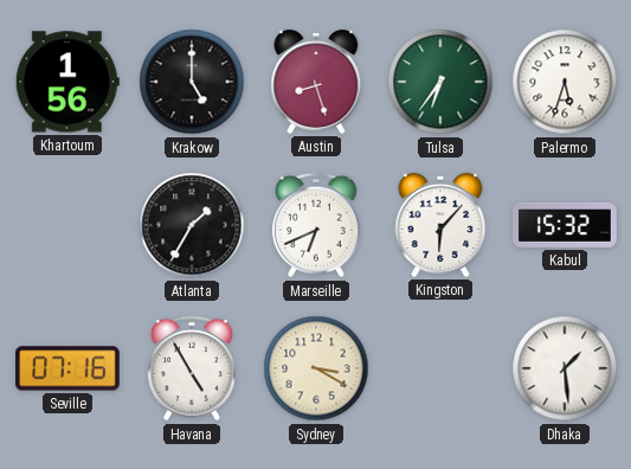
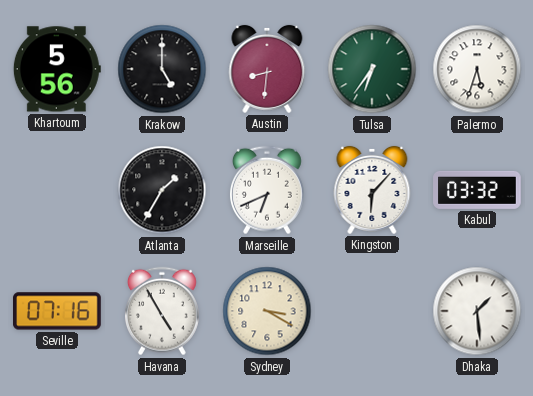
Khartoum: 1:56 -> 5:56 (57, 69)
Austin: 8:27 -> 8:31 (267, 69)
Kabul: 15:32 -> 03:32 (477, 190)
